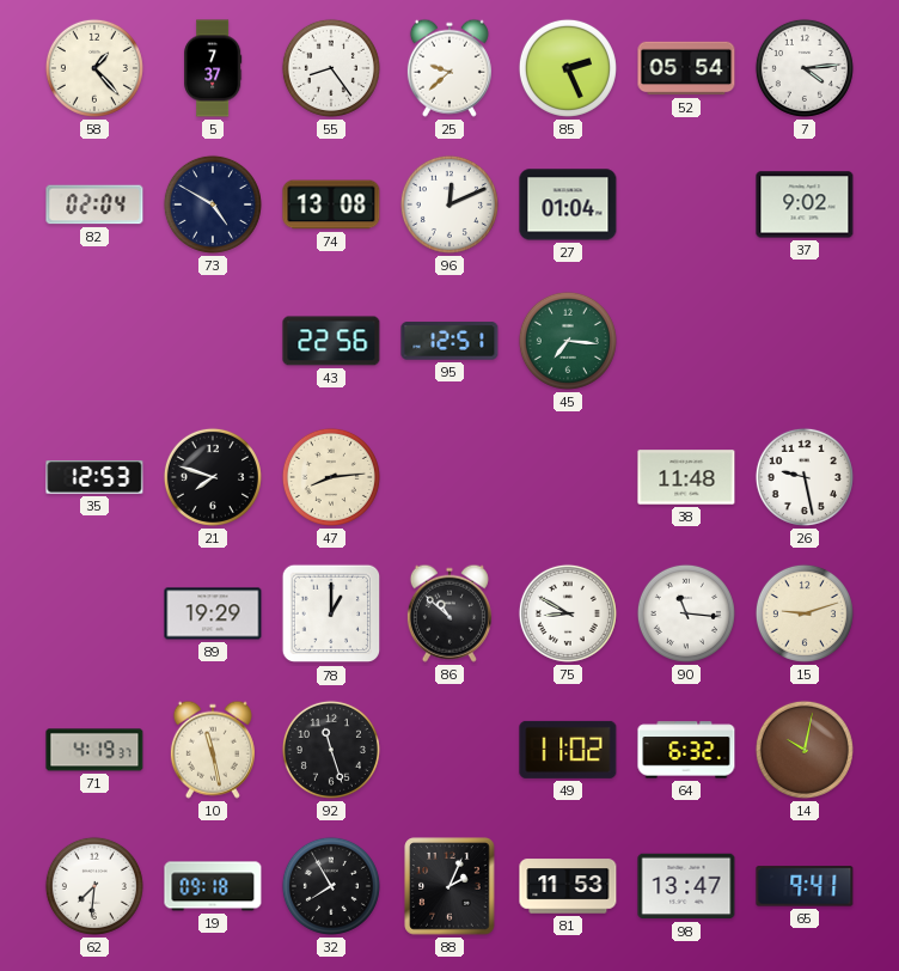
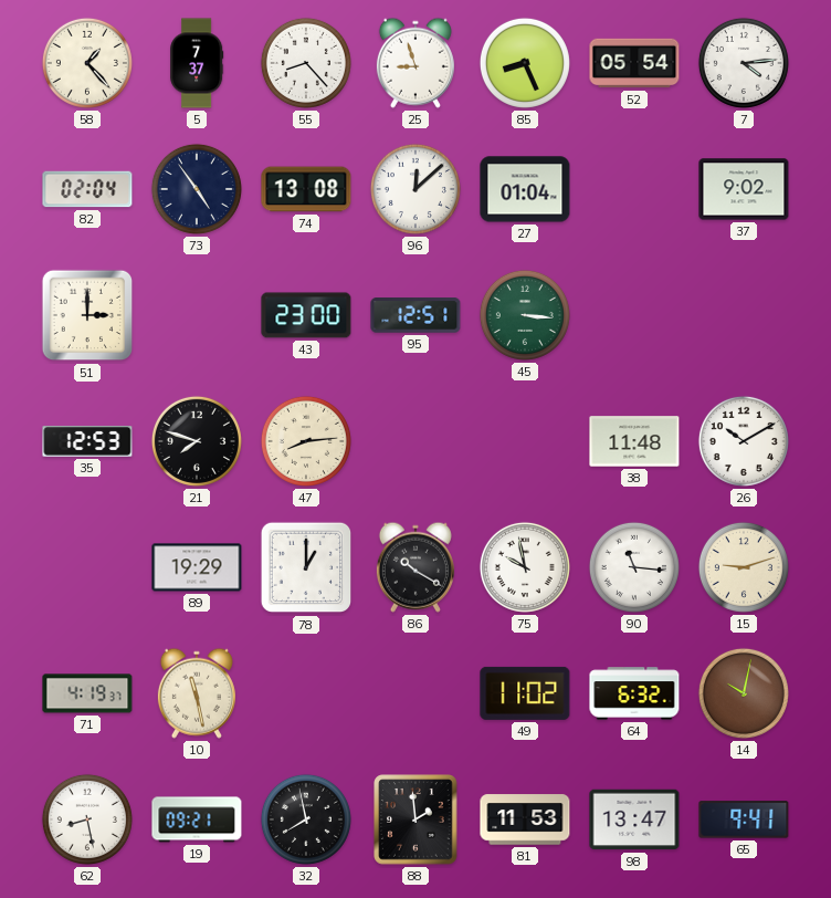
55: 8:24 -> 8:23 (306, 63)
25: 9:38 -> 8:57 (415, 63)
85: 2:26 -> 8:26 (525, 63)
73: 4:50 -> 4:54 (197, 189)
96: 12:11 -> 12:08 (415, 189)
51: none -> 3:00 (87, 315)
43: 22:56 -> 23:00 (306, 315)
45: 7:16 -> 3:16 (525, 315)
26: 9:28 -> 10:10 (744, 441)
86: 10:52 -> 10:20 (415, 567)
75: 8:50 -> 9:58 (525, 567)
92: 11:27 -> none (331, 750)
62: 7:31 -> 8:28 (87, 819)
19: 09:18 -> 09:21 (197, 819)
32: 7:55 -> 7:58 (306, 819)
88: 2:04 -> 1:59 (415, 819)
